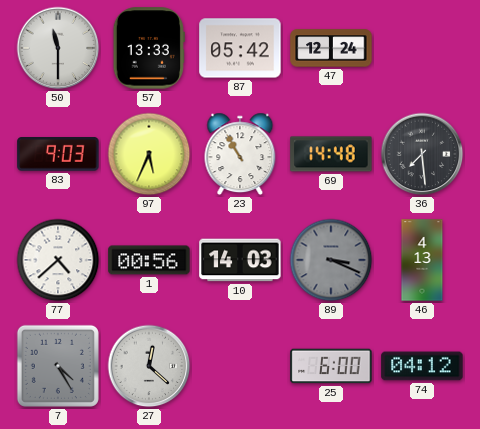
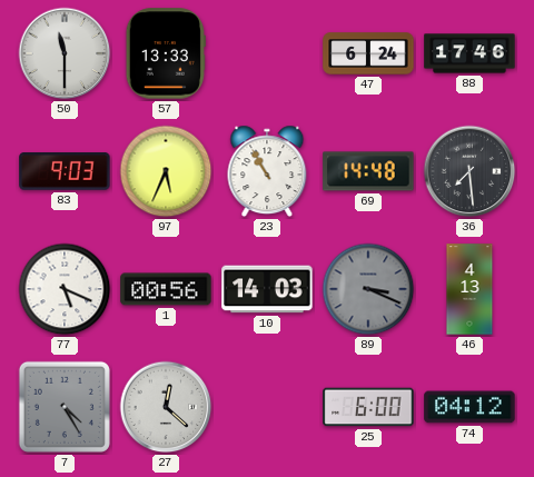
87: 05:42 -> none (240, 48)
47: 12:24 -> 6:24 (368, 53)
88: none -> 17:46 (469, 53)
77: 4:38 -> 5:19 (65, 289)
